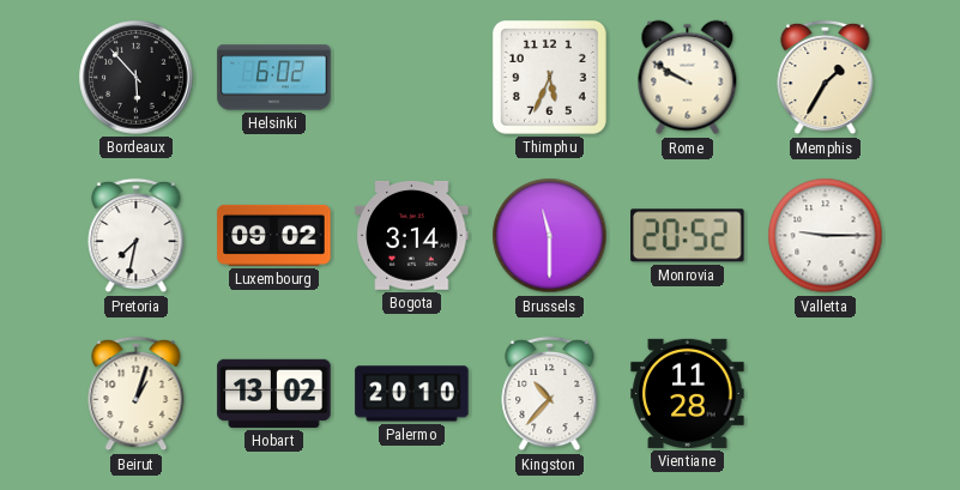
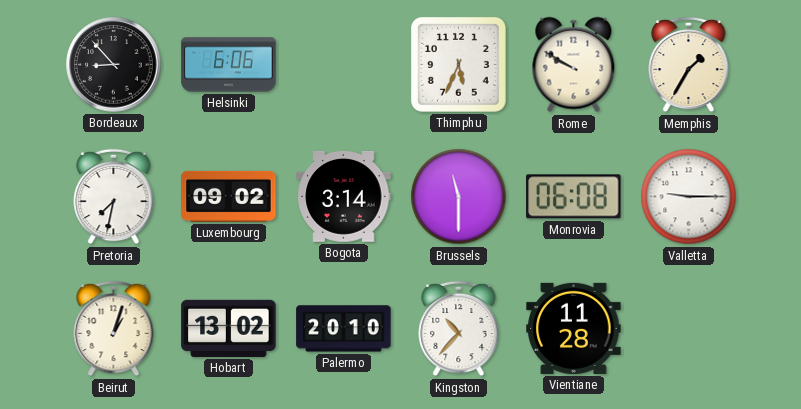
Bordeaux: 5:53 -> 8:53 (114, 65)
Helsinki: 6:02 -> 6:06 (229, 65)
Monrovia: 20:52 -> 06:08 (574, 197)
